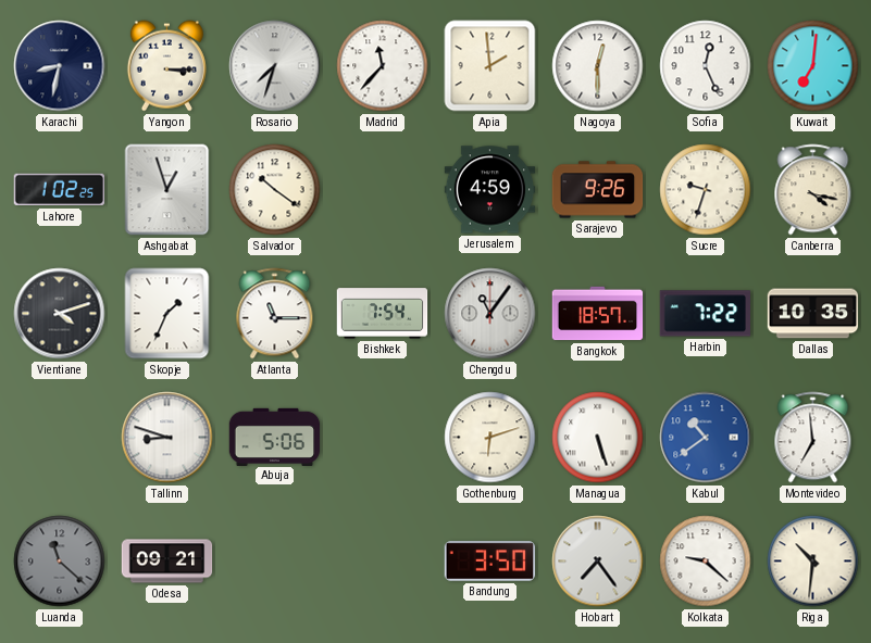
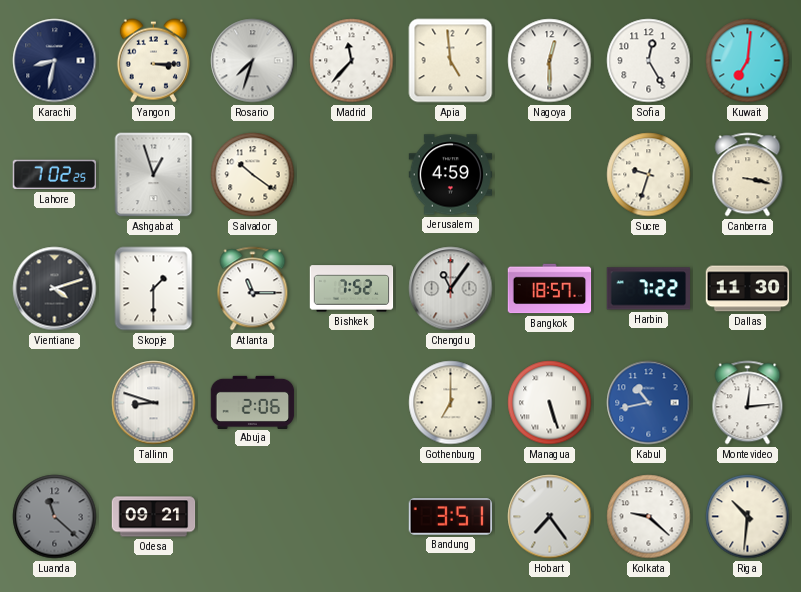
Apia: 1:59 -> 4:59 (451, 61)
Sofia: 12:26 -> 12:25 (649, 61)
Lahore: 1:02 -> 7:02 (55, 175)
Sarajevo: 9:26 -> none (598, 190)
Canberra: 4:17 -> 3:17 (748, 175)
Skopje: 1:34 -> 1:30 (154, 289)
Bishkek: 7:54 -> 7:52 (352, 289)
Dallas: 10:35 -> 11:30 (748, 289)
Abuja: 5:06 -> 2:06 (253, 402)
Gothenburg: 6:12 -> 7:00 (451, 403)
Kabul: 10:39 -> 10:43 (649, 403)
Montevideo: 6:59 -> 12:14 (748, 403)
Bandung: 3:50 -> 3:51 (451, 517)
